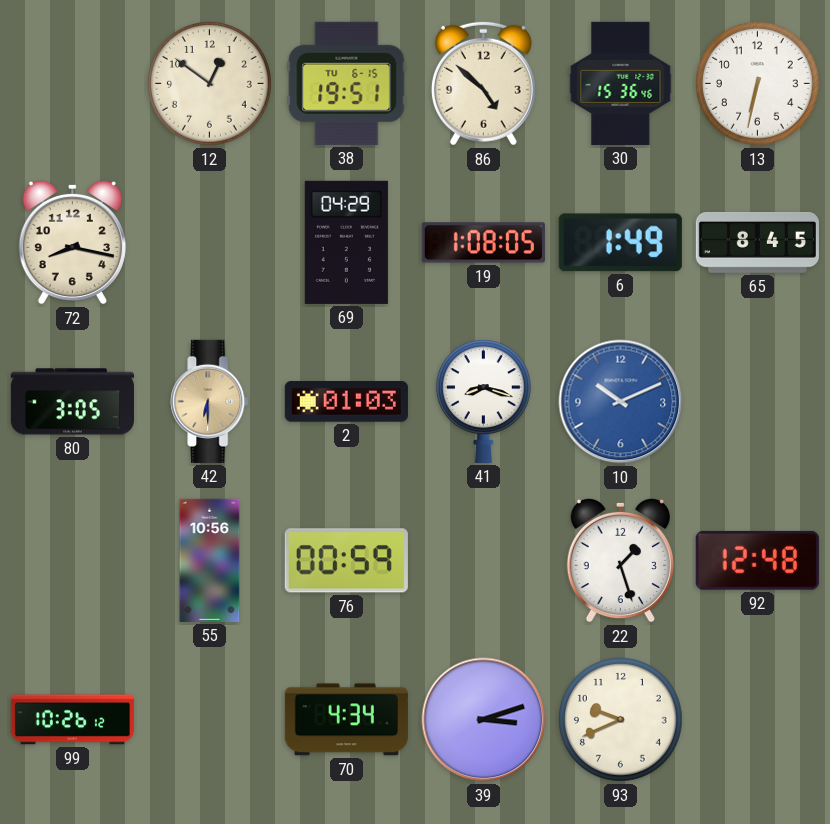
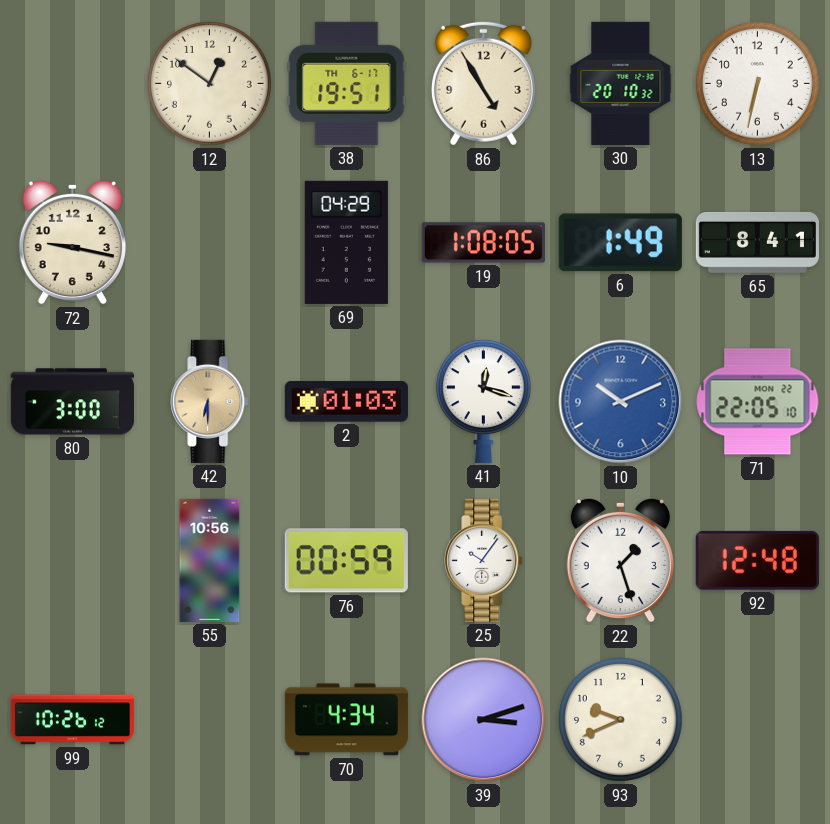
38 date: TU 6-15 -> TH 6-17 (347, 83)
86: 4:52 -> 4:55 (483, 83)
30: 15:36 -> 20:10 (621, 83)
72: 8:17 -> 9:17 (72, 242)
65: 8:45 -> 8:41 (757, 242)
80: 3:05 -> 3:00 (72, 402)
41: 8:18 -> 12:18 (483, 401)
71: none -> 22:05 (758, 402)
25: none -> 10:06 (484, 560)
